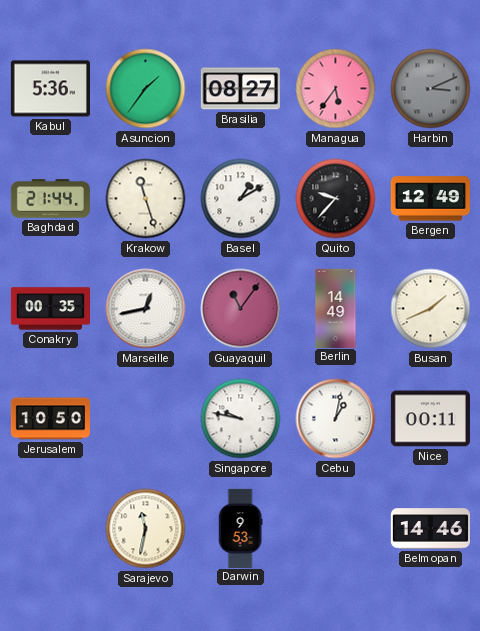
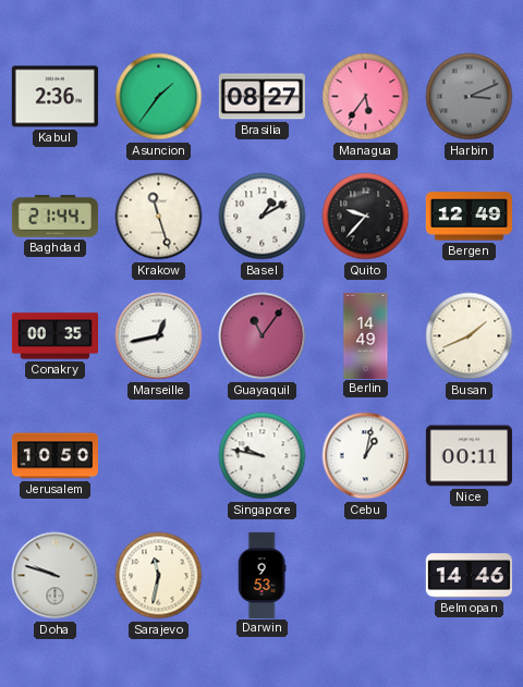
Kabul: 5:36 -> 2:36 (54, 97)
Doha: none -> 9:48 (56, 576)
